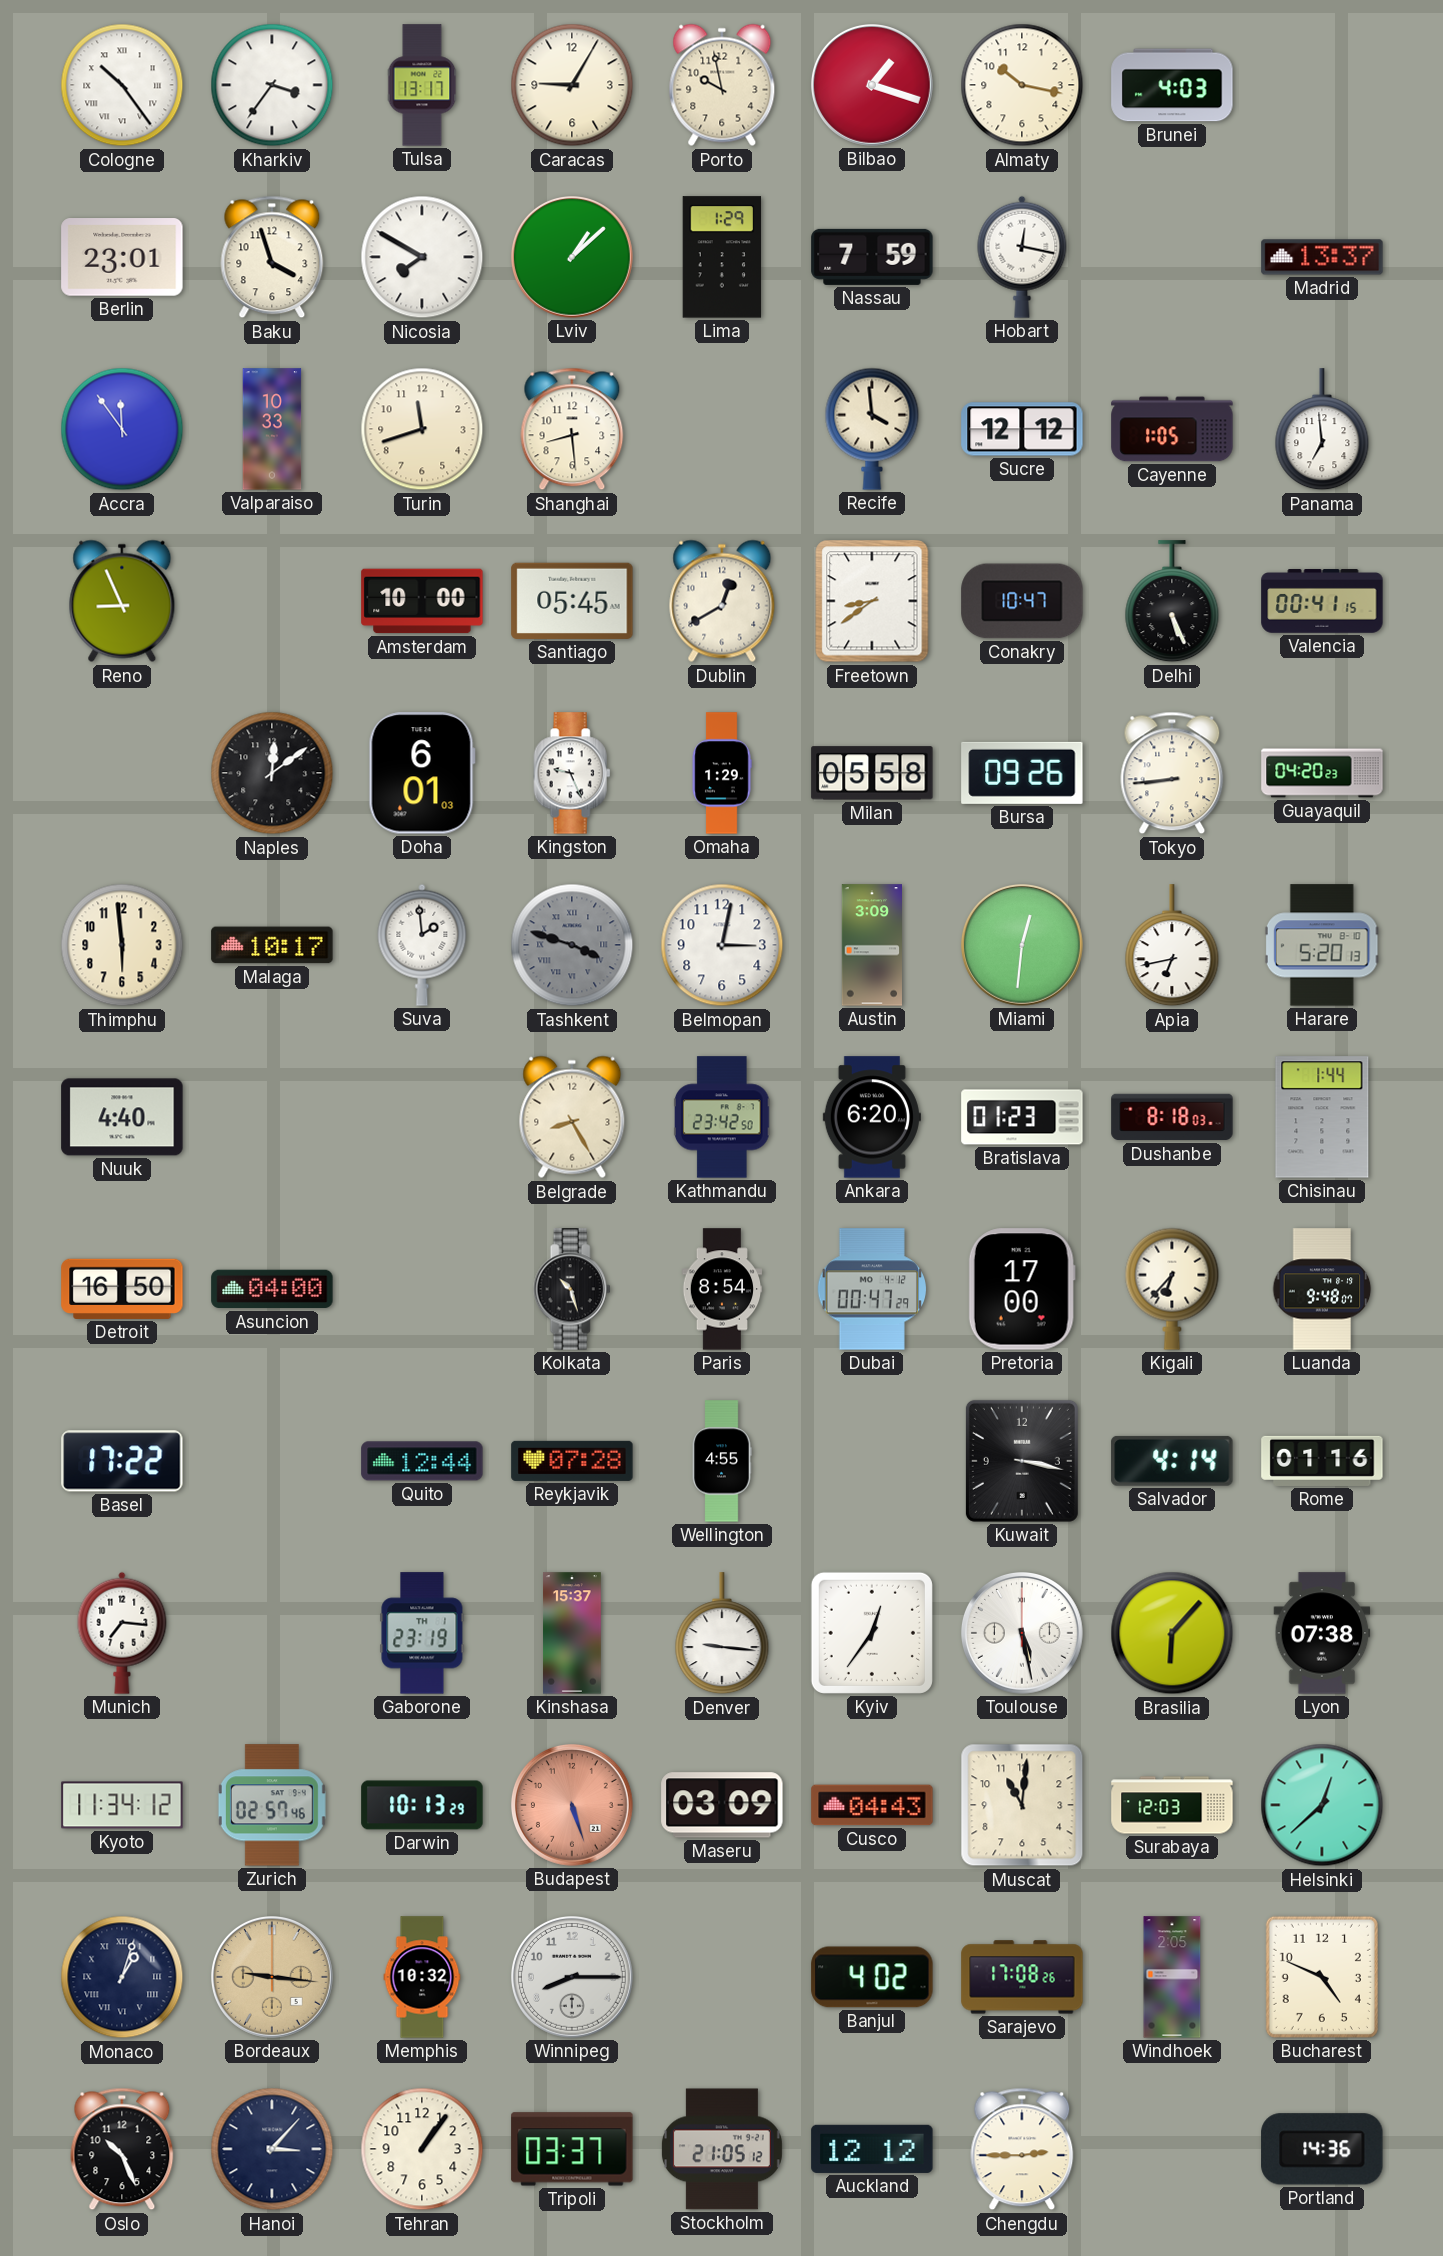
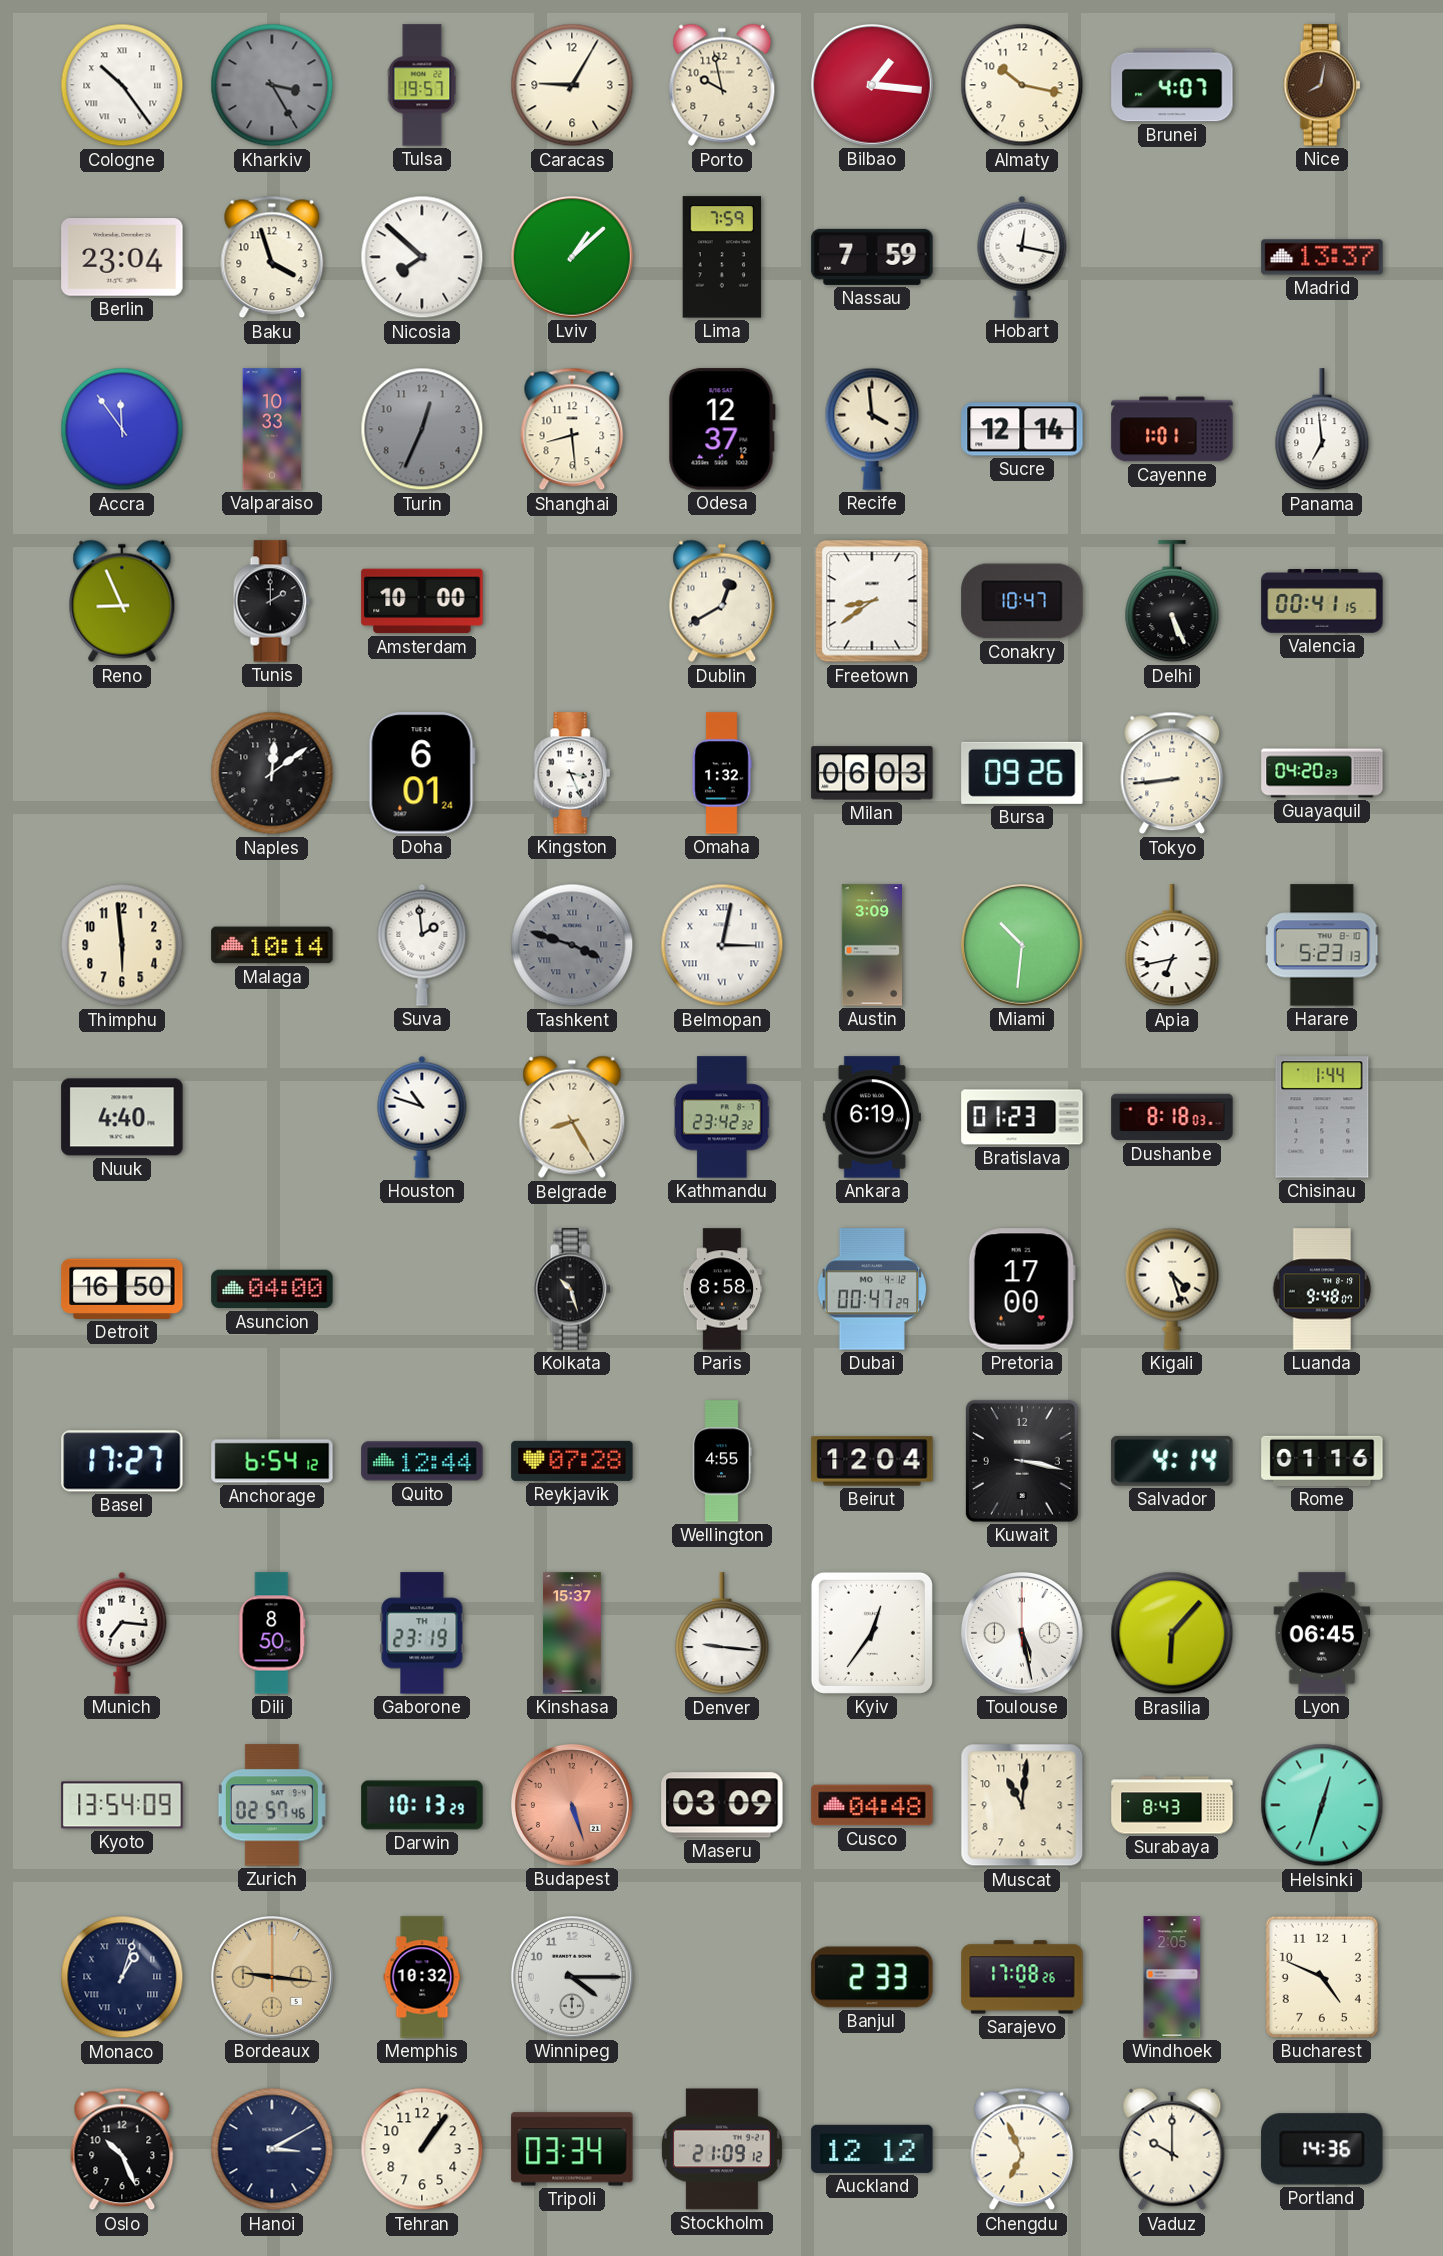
Kharkiv: 3:36 -> 3:25 (272, 85)
Kharkiv dial: white -> grey (272, 85)
Tulsa: 13:17 -> 19:57 (422, 85)
Bilbao: 1:18 -> 1:16 (873, 86)
Brunei: 4:03 -> 4:07 (1172, 85)
Nice: none -> 8:02 (1322, 85)
Berlin: 23:01 -> 23:04 (122, 257)
Nicosia: 7:50 -> 7:52 (422, 257)
Lima: 1:29 -> 7:59 (722, 257)
Turin: 11:42 -> 12:34 (422, 429)
Turin dial: cream -> grey (422, 429)
Odesa: none -> 12:37 (722, 429)
Sucre: 12:12 -> 12:14 (1022, 429)
Cayenne: 1:05 -> 1:01 (1172, 429)
Tunis: none -> 2:00 (272, 601)
Santiago: 05:45 -> none (572, 601)
Doha: 6:01:03 -> 6:01:24 (422, 773)
Kingston: 9:26 -> 3:26 (572, 773)
Omaha: 1:29 -> 1:32 (722, 773)
Milan: 05:58 -> 06:03 (872, 773)
Malaga: 10:17 -> 10:14 (272, 945)
Belmopan numerals: Arabic -> Roman (722, 945)
Miami: 12:31 -> 10:31 (1023, 946)
Harare: 5:20 -> 5:23 (1322, 945)
Houston: none -> 10:48 (422, 1117)
Kathmandu: 23:42:50 -> 23:42:32 (723, 1117)
Ankara: 6:20 -> 6:19 (872, 1117)
Paris: 8:54 -> 8:58 (722, 1289)
Kigali: 6:37 -> 4:27 (1172, 1289)
Basel: 17:22 -> 17:27 (122, 1461)
Anchorage: none -> 6:54 (272, 1461)
Beirut: none -> 12:04 (872, 1461)
Dili: none -> 8:50 (272, 1633)
Lyon: 07:38 -> 06:45 (1322, 1633)
Kyoto: 11:34 -> 13:54 (122, 1805)
Cusco: 04:43 -> 04:48 (872, 1805)
Surabaya: 12:03 -> 8:43 (1172, 1805)
Helsinki: 12:38 -> 12:33 (1322, 1805)
Winnipeg: 8:15 -> 4:15 (573, 1978)
Banjul: 4:02 -> 2:33 (872, 1977)
Hanoi: 3:07 -> 3:10 (272, 2149)
Tripoli: 03:37 -> 03:34 (572, 2149)
Stockholm: 21:05 -> 21:09 (722, 2149)
Chengdu: 2:45 -> 6:56 (1022, 2149)
Vaduz: none -> 10:00 (1172, 2149)
